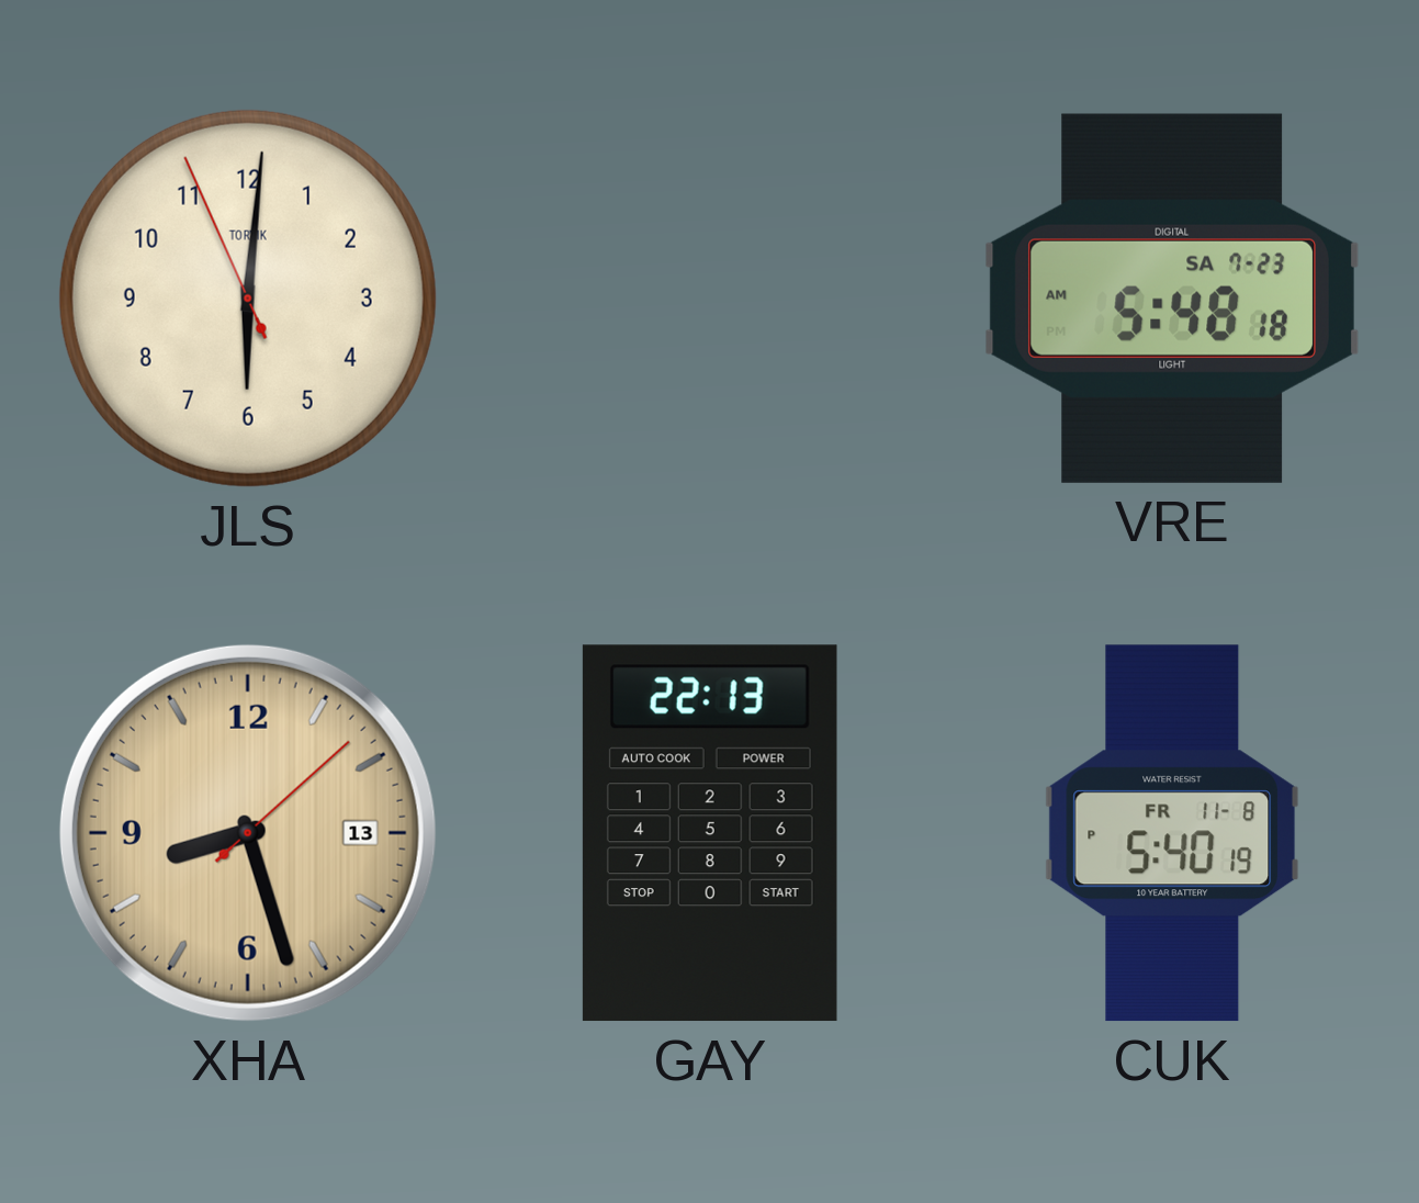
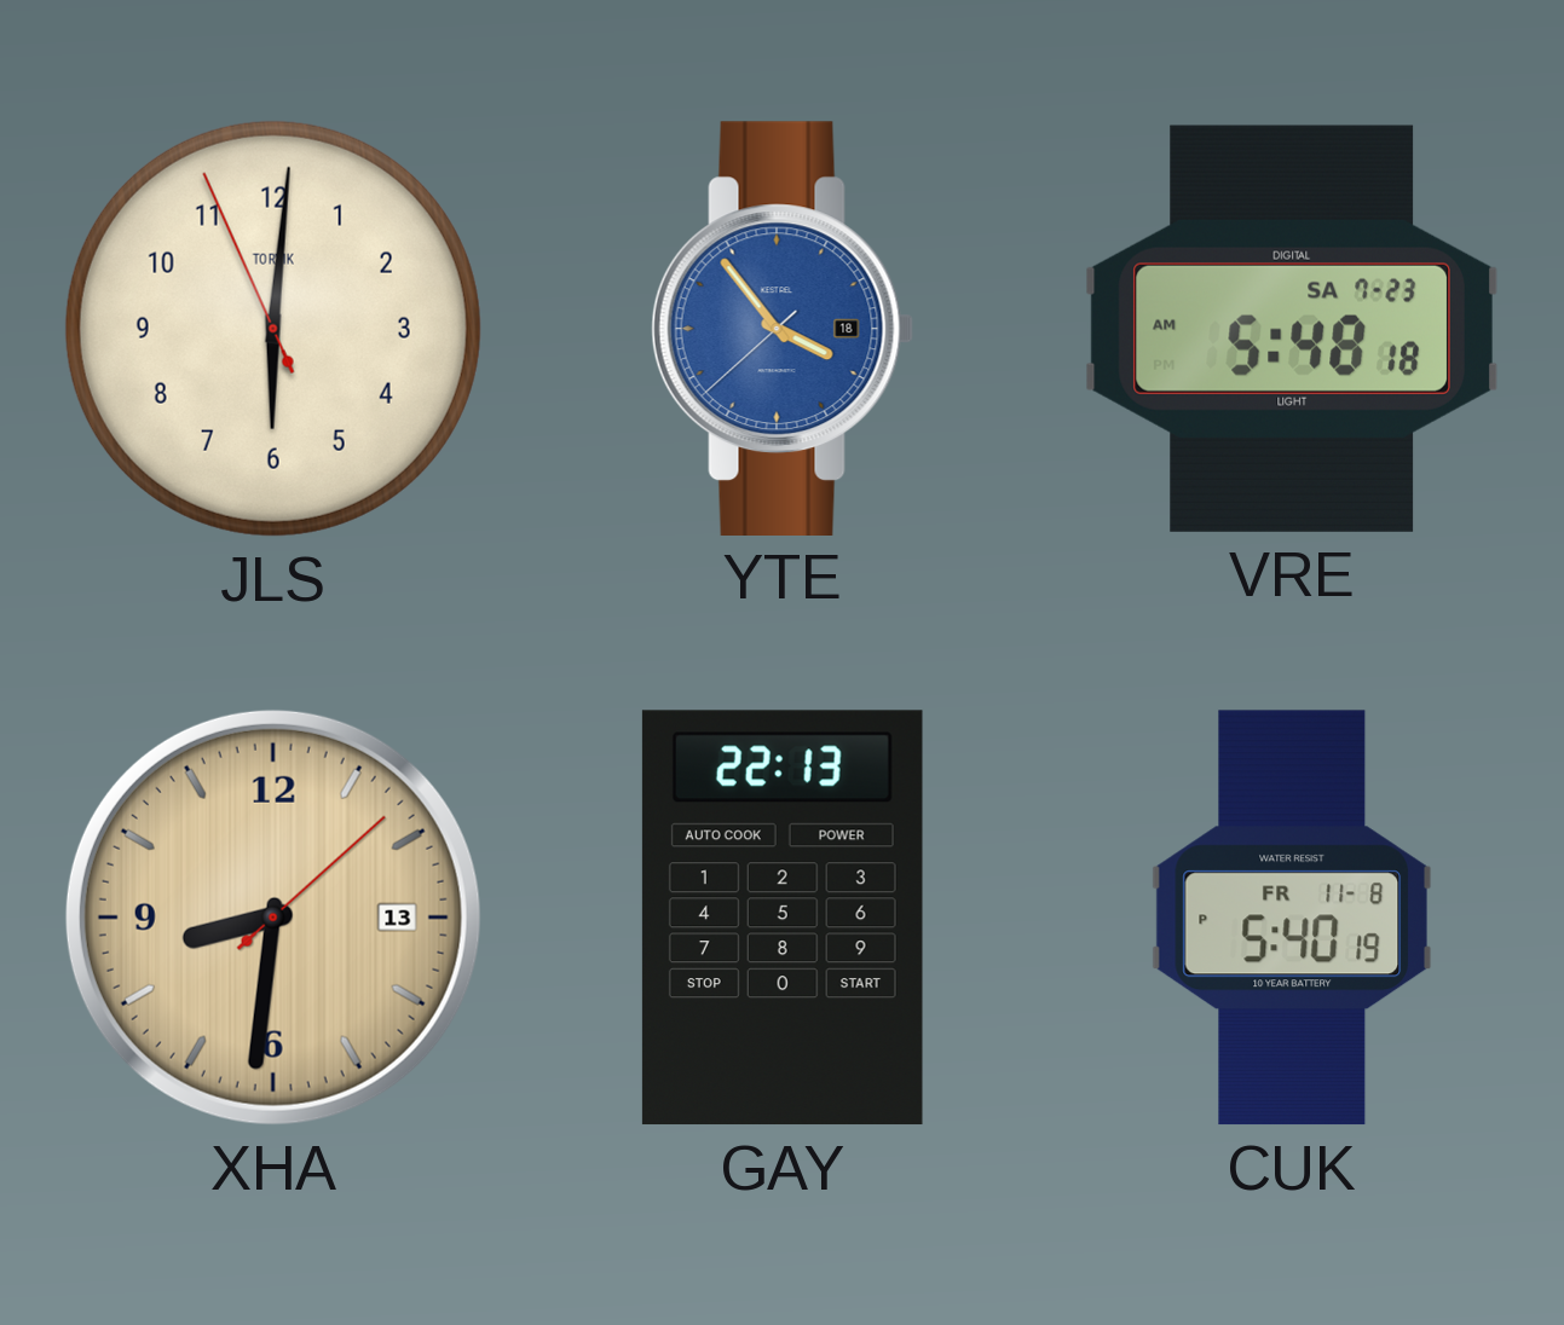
YTE: none -> 3:53 (783, 328)
XHA: 8:27 -> 8:31 (273, 918)
